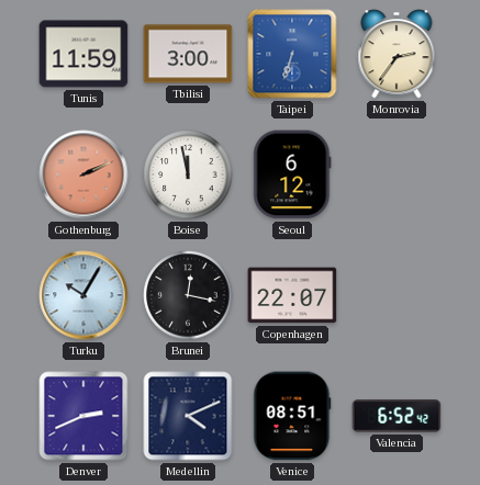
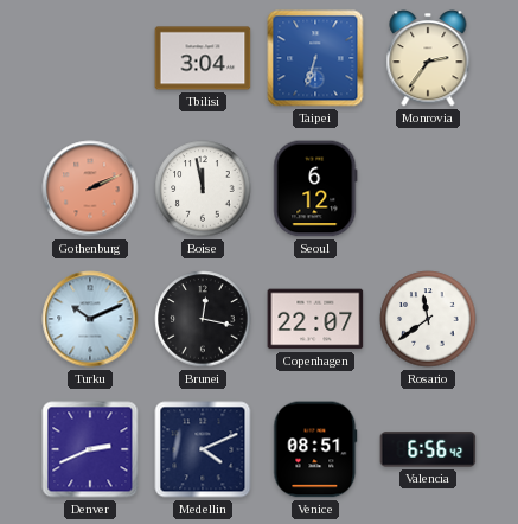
Tunis: 11:59 -> none (83, 54)
Tbilisi: 3:00 -> 3:04 (203, 58)
Turku: 10:05 -> 10:11 (90, 319)
Rosario: none -> 11:39 (428, 319)
Valencia: 6:52 -> 6:56 (428, 449)
